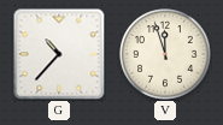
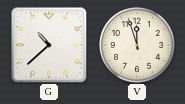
G: 10:37 -> 10:38 (49, 45)
